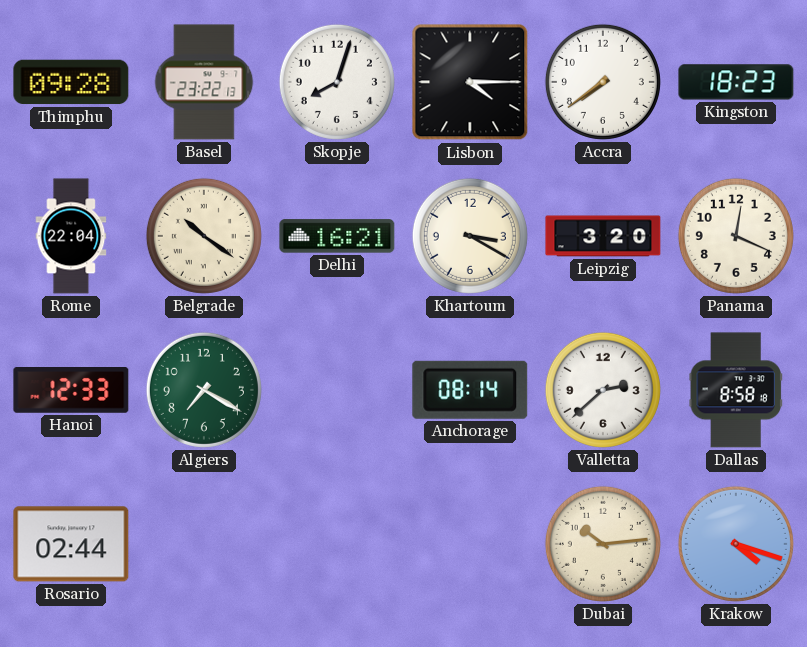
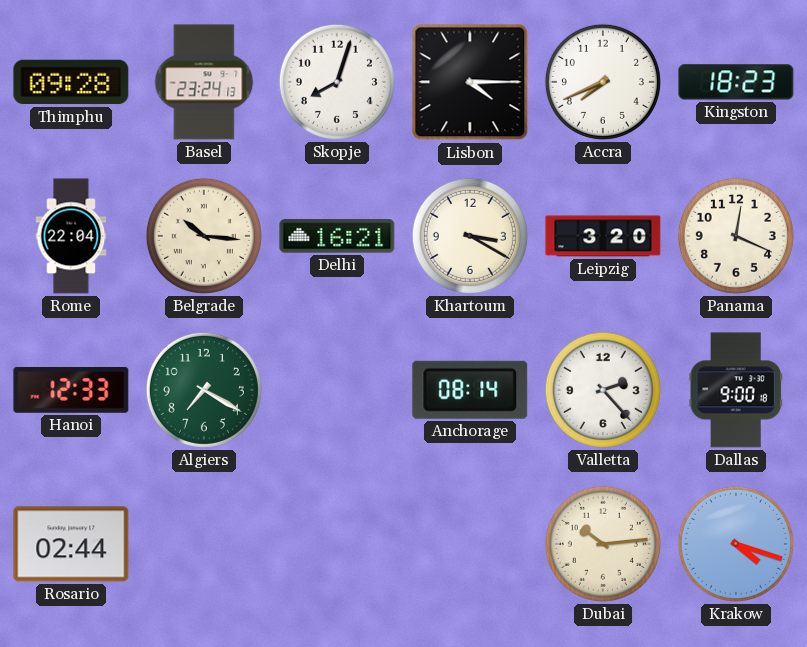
Basel: 23:22 -> 23:24 (204, 82)
Accra: 7:39 -> 7:41 (603, 82)
Belgrade: 10:21 -> 10:16 (204, 236)
Valletta: 2:38 -> 2:23 (603, 390)
Dallas: 8:58 -> 9:00 (735, 390)
